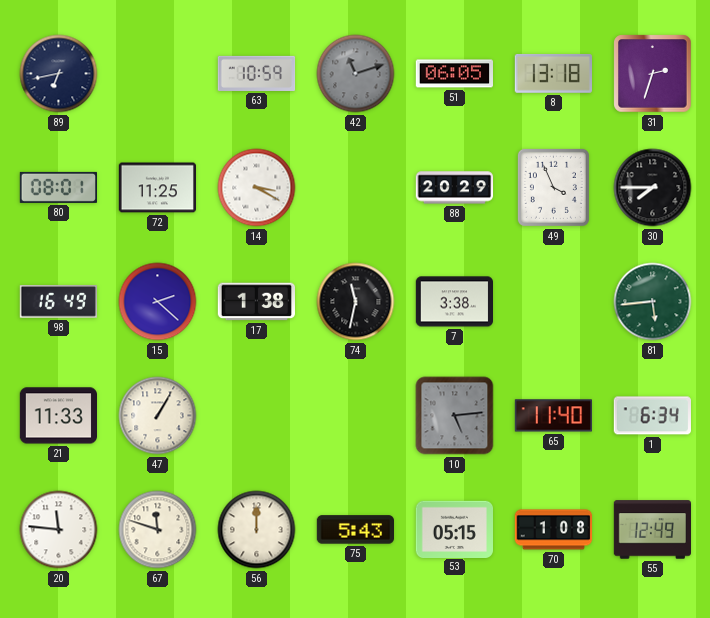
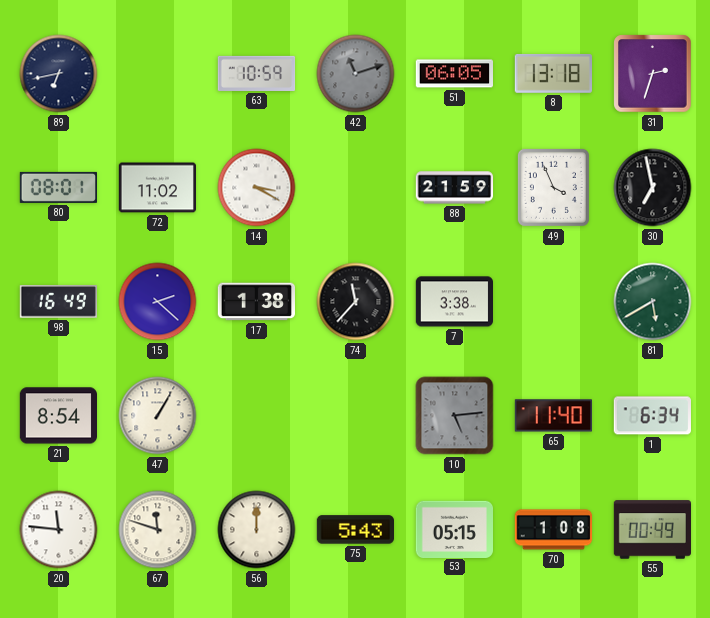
72: 11:25 -> 11:02 (157, 188)
88: 20:29 -> 21:59 (455, 188)
30: 7:45 -> 6:58 (653, 188)
74: 11:32 -> 11:37 (356, 302)
81: 5:44 -> 5:40 (653, 302)
21: 11:33 -> 8:54 (58, 416)
55: 12:49 -> 00:49 (652, 530)
